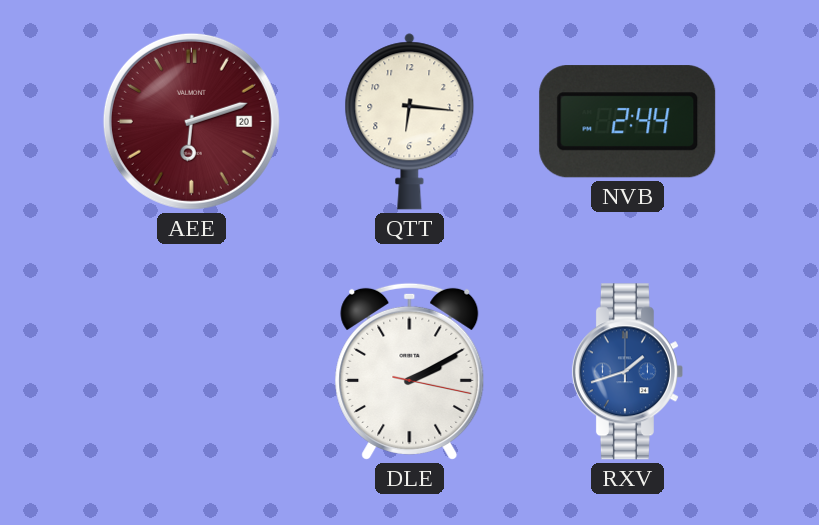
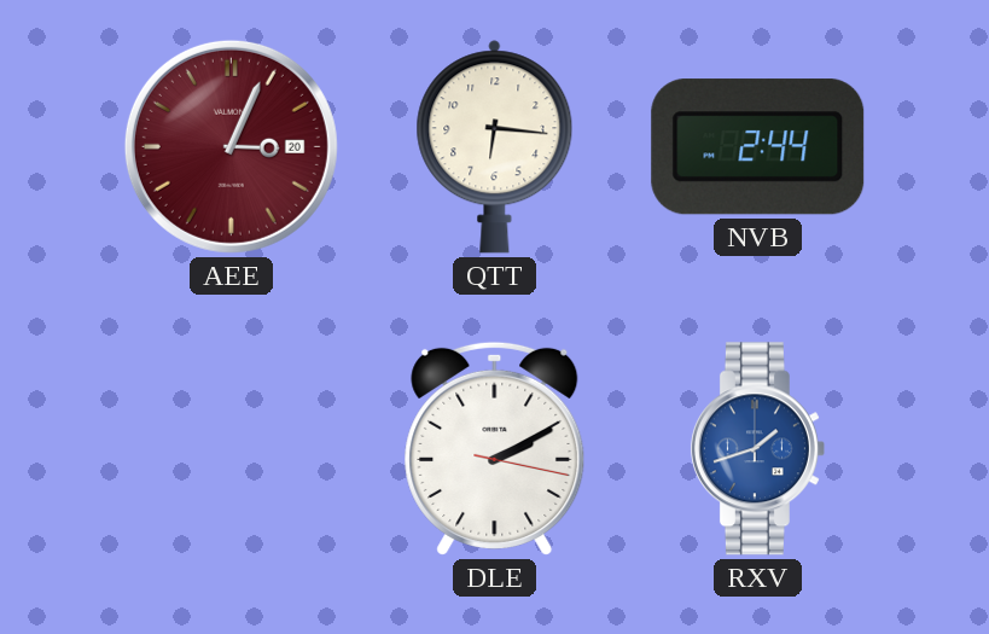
AEE: 6:12 -> 3:04 (231, 146)
